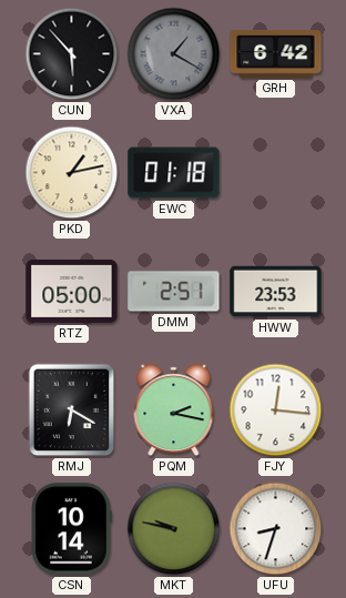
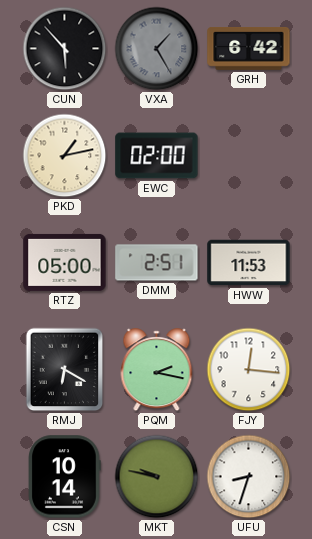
VXA: 1:20 -> 1:25 (157, 49)
EWC: 01:18 -> 02:00 (157, 156)
HWW: 23:53 -> 11:53 (249, 263)
